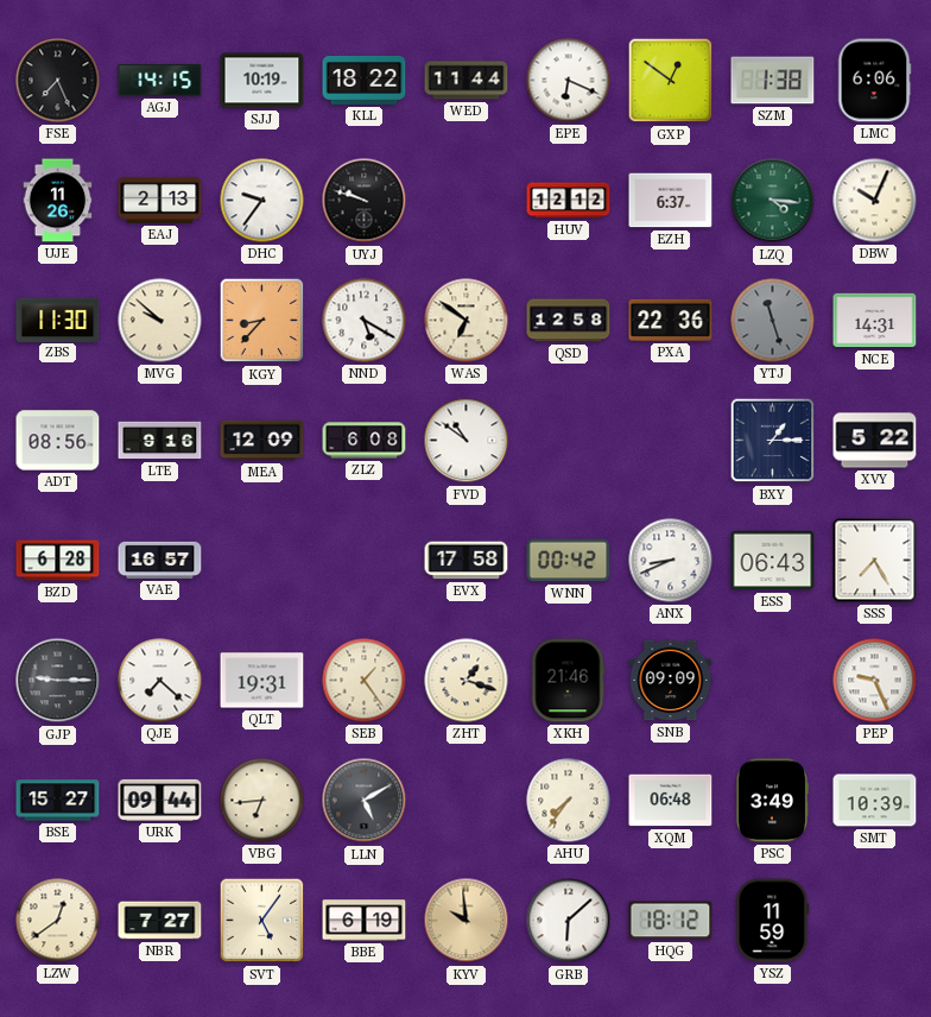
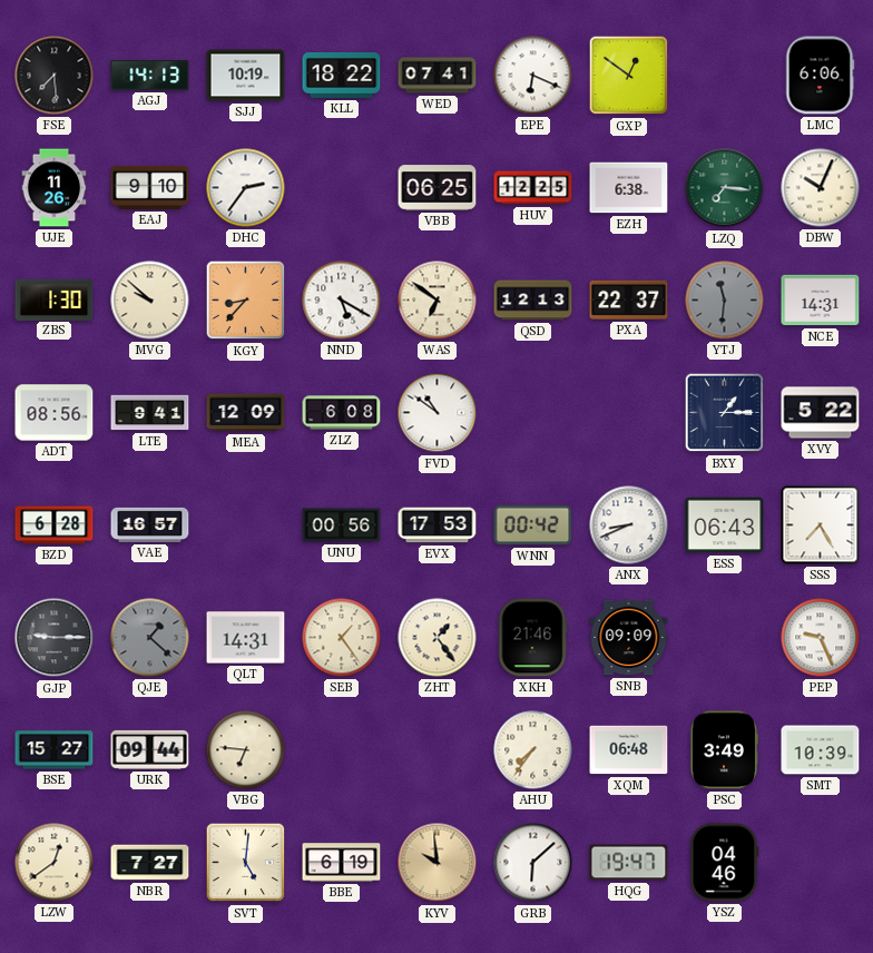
FSE: 7:26 -> 7:29 (55, 76)
AGJ: 14:15 -> 14:13 (150, 76)
WED: 11:44 -> 07:41 (438, 76)
SZM: 1:38 -> none (773, 81)
EAJ: 2:13 -> 9:10 (150, 187)
DHC: 9:36 -> 2:36 (246, 188)
UYJ: 9:48 -> none (365, 201)
VBB: none -> 06:25 (438, 188)
HUV: 12:12 -> 12:25 (533, 188)
EZH: 6:37 -> 6:38 (629, 188)
LZQ: 4:16 -> 7:16 (725, 188)
ZBS: 11:30 -> 1:30 (55, 299)
QSD: 12:58 -> 12:13 (533, 301)
PXA: 22:36 -> 22:37 (629, 299)
YTJ: 11:27 -> 11:31 (725, 301)
LTE: 9:16 -> 9:41 (150, 413)
UNU: none -> 00:56 (342, 525)
EVX: 17:58 -> 17:53 (438, 525)
QJE: 7:22 -> 1:22 (150, 638)
QJE dial: white -> grey (150, 638)
QLT: 19:31 -> 14:31 (246, 638)
ZHT: 1:18 -> 1:24 (438, 638)
VBG: 6:44 -> 6:46 (246, 750)
LLN: 5:10 -> none (365, 801)
SVT: 5:06 -> 5:01 (246, 863)
HQG: 18:12 -> 19:47 (629, 863)
YSZ: 11:59 -> 04:46 (725, 863)
